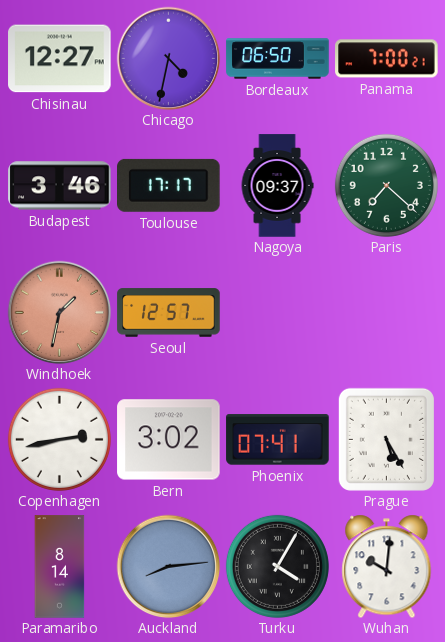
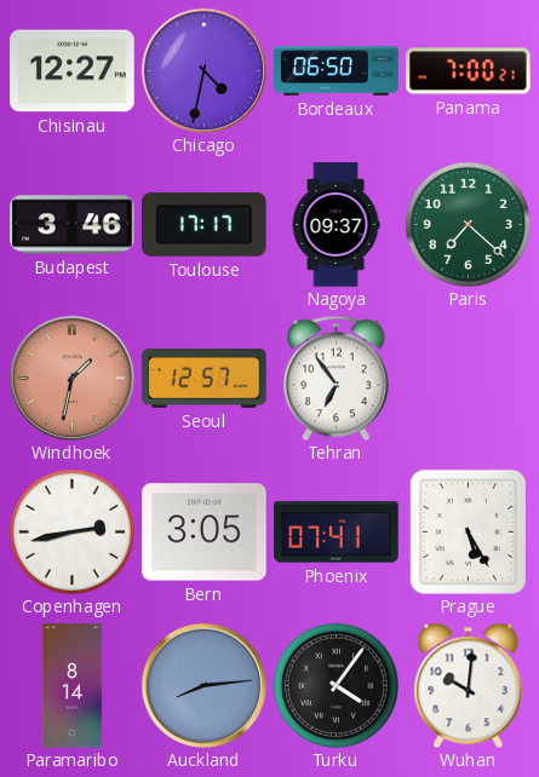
Tehran: none -> 6:54 (336, 378)
Bern: 3:02 -> 3:05 (205, 533)
Turku: 4:05 -> 4:06 (336, 685)
